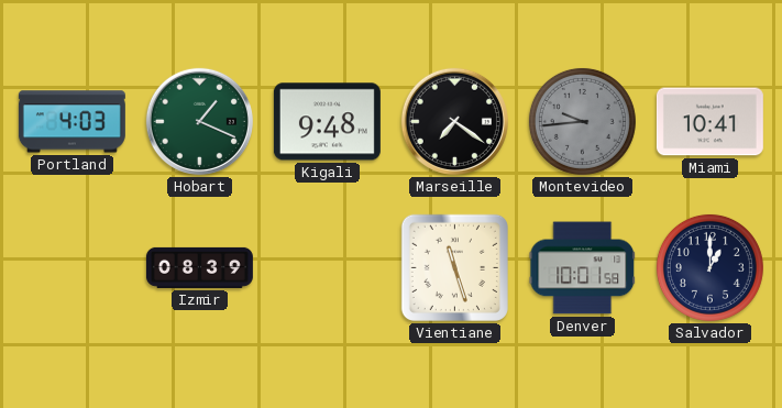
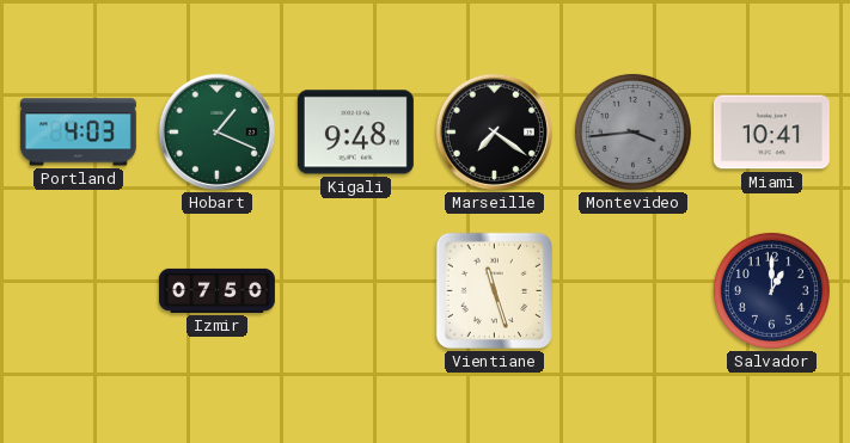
Montevideo: 9:44 -> 3:44 (632, 131)
Izmir: 08:39 -> 07:50 (216, 290)
Denver: 10:01 -> none (583, 268)
